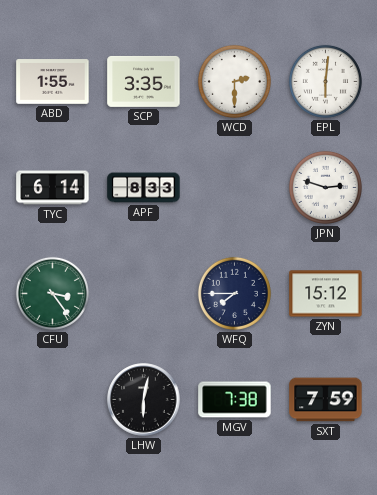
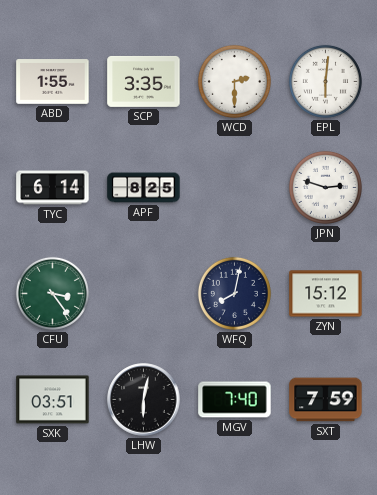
APF: 8:33 -> 8:25 (144, 188)
WFQ: 7:45 -> 8:02 (234, 293)
SXK: none -> 03:51 (53, 400)
MGV: 7:38 -> 7:40 (235, 400)
